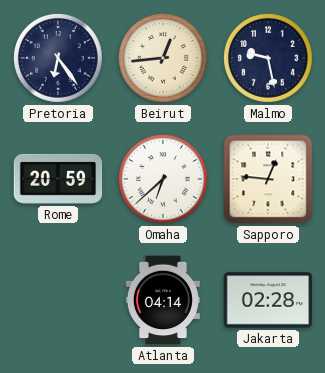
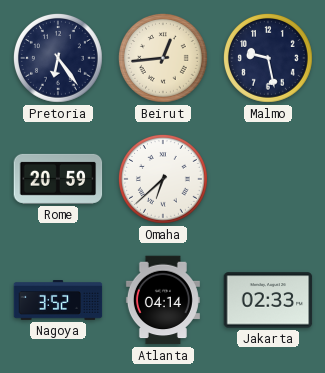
Sapporo: 12:46 -> none (268, 179)
Nagoya: none -> 3:52 (58, 301)
Jakarta: 02:28 -> 02:33 (268, 300)
